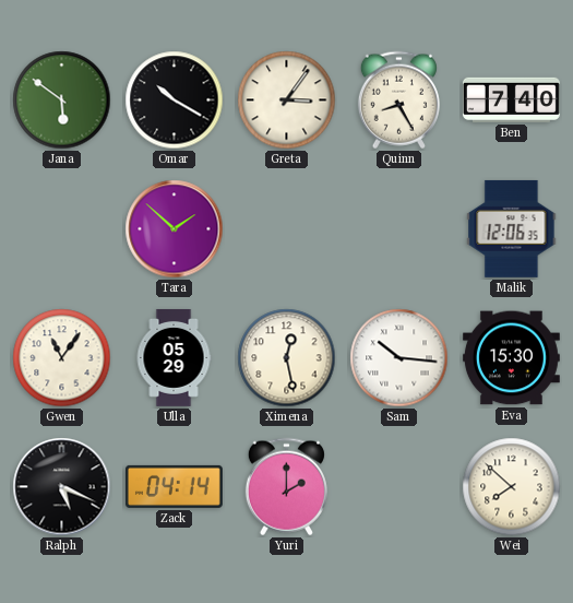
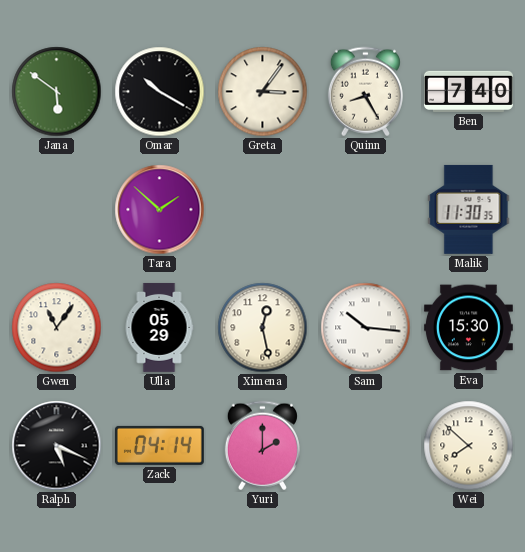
Malik: 12:06 -> 11:30 (469, 209)
